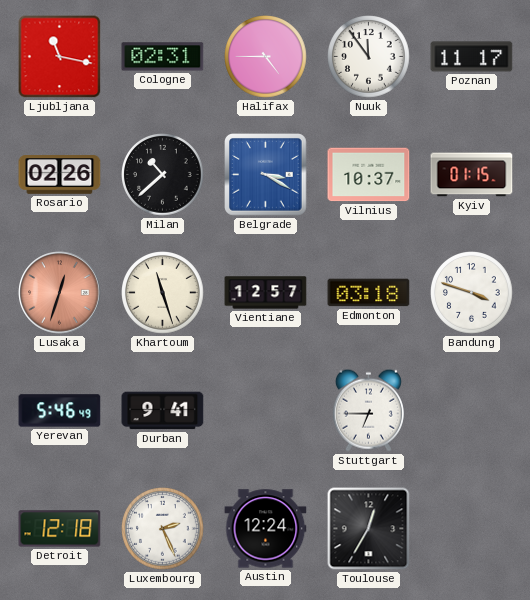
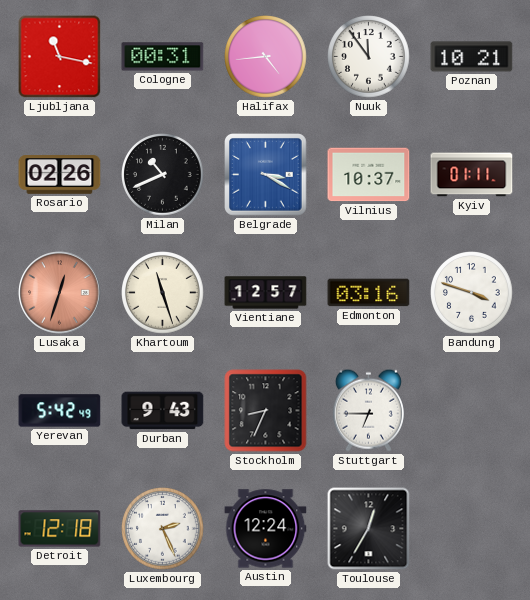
Cologne: 02:31 -> 00:31 (163, 57)
Halifax: 4:45 -> 4:44 (266, 57)
Poznan: 11:17 -> 10:21 (472, 57)
Milan: 10:38 -> 10:41 (163, 175)
Kyiv: 01:15 -> 01:11 (472, 175)
Edmonton: 03:18 -> 03:16 (369, 293)
Yerevan: 5:46 -> 5:42 (60, 411)
Durban: 9:41 -> 9:43 (163, 411)
Stockholm: none -> 8:34 (266, 411)
